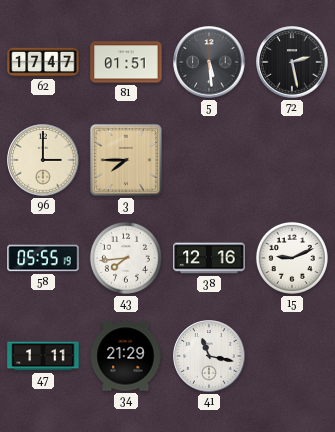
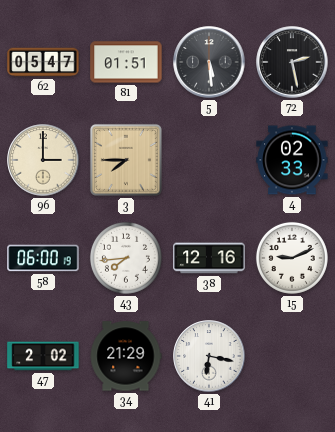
62: 17:47 -> 05:47 (43, 62)
4: none -> 02:33 (292, 160)
58: 05:55 -> 06:00 (43, 258)
47: 1:11 -> 2:02 (43, 356)
41: 11:17 -> 6:17 (209, 356)
